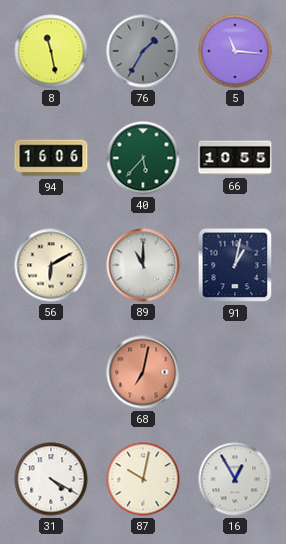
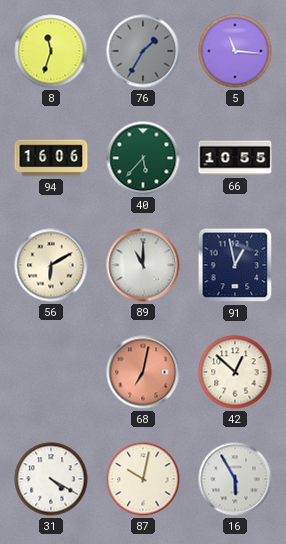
8: 11:28 -> 11:33 (51, 51)
91: 1:02 -> 12:58 (235, 265)
42: none -> 12:52 (235, 372)
16: 12:55 -> 5:55 (235, 479)
